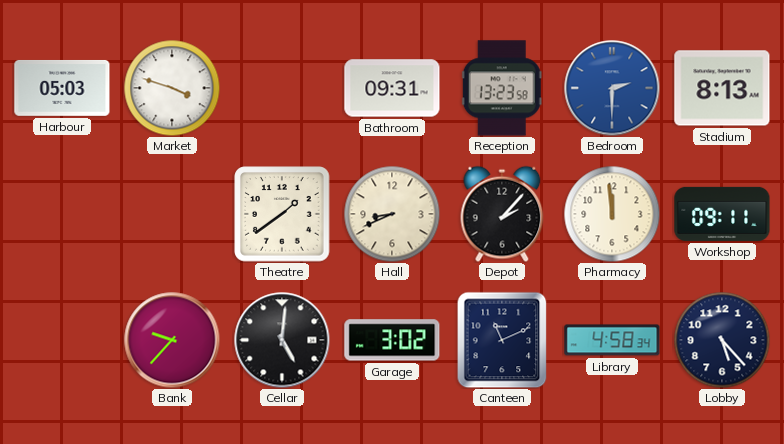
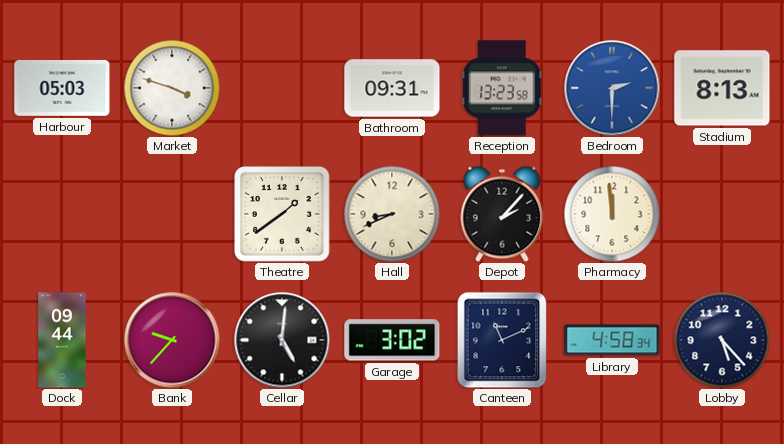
Workshop: 09:11 -> none (722, 214)
Dock: none -> 09:44 (62, 340)
